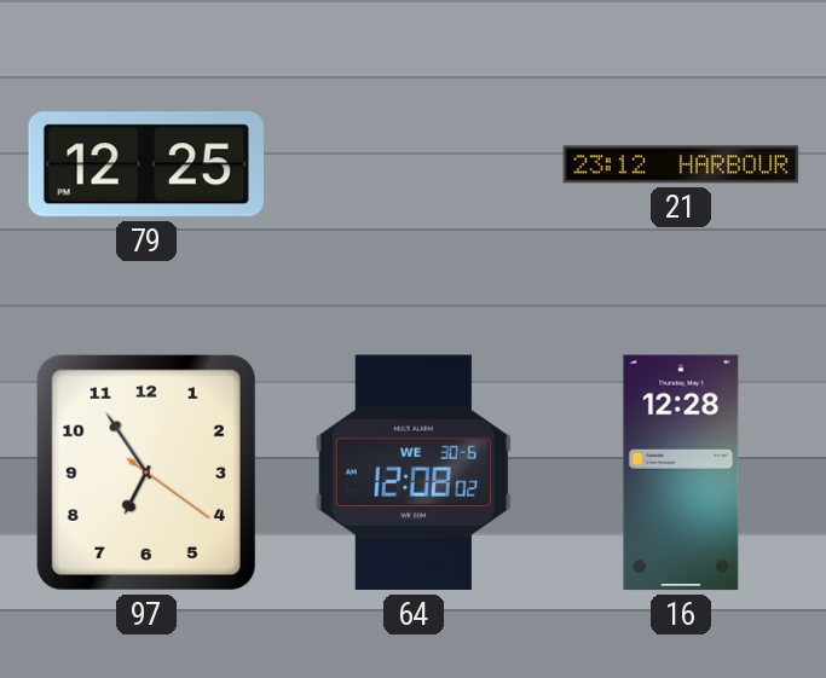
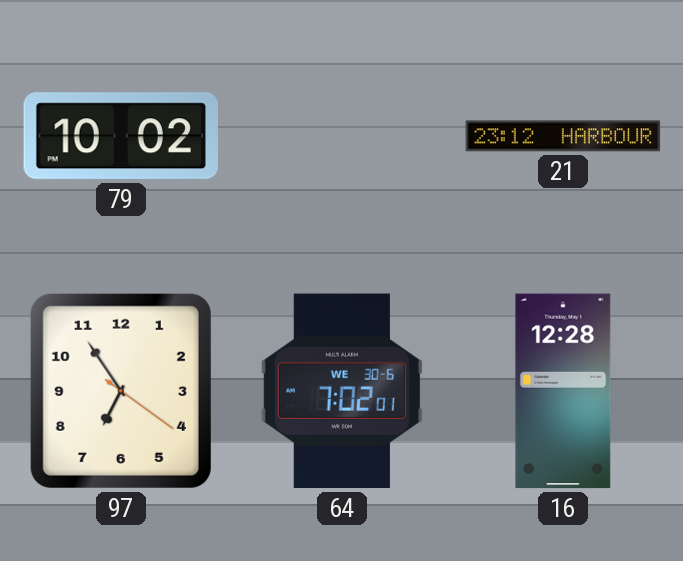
79: 12:25 -> 10:02 (120, 136)
64: 12:08 -> 7:02 (342, 391)
